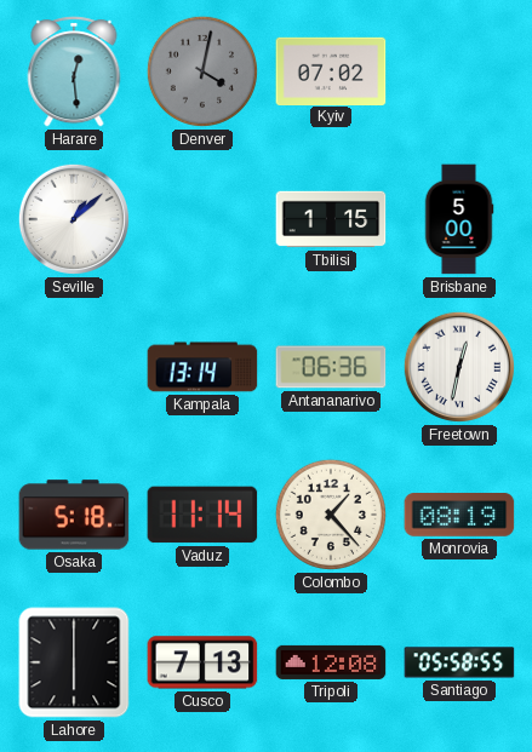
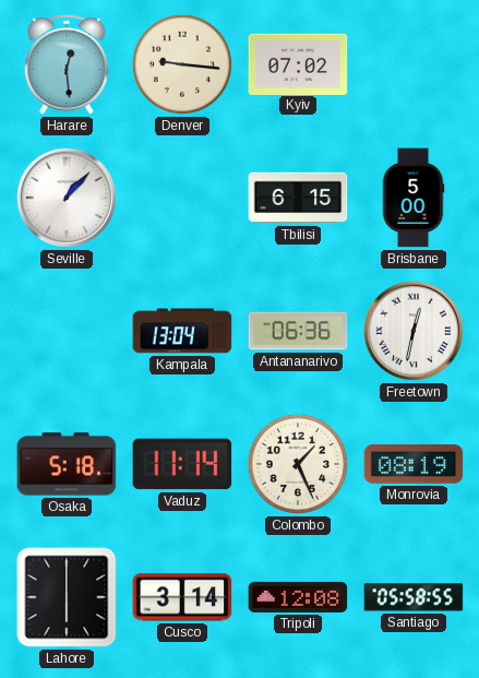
Denver: 4:02 -> 9:16 (182, 64)
Denver dial: grey -> cream (182, 64)
Seville: 1:08 -> 1:07 (67, 198)
Tbilisi: 1:15 -> 6:15 (298, 198)
Kampala: 13:14 -> 13:04 (182, 331)
Colombo: 1:23 -> 1:26 (298, 464)
Cusco: 7:13 -> 3:14 (182, 597)
